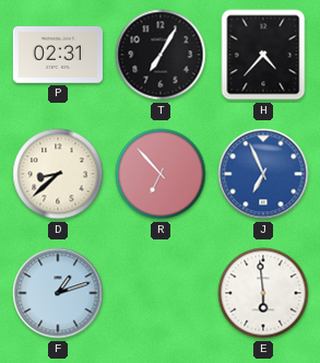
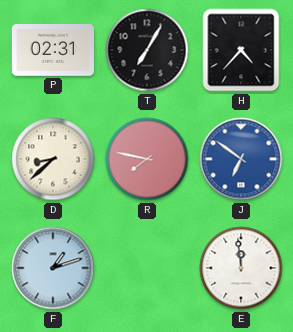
R: 6:53 -> 7:47 (147, 159)
J: 6:56 -> 6:51 (241, 159)
E: 5:59 -> 11:59 (241, 268)
